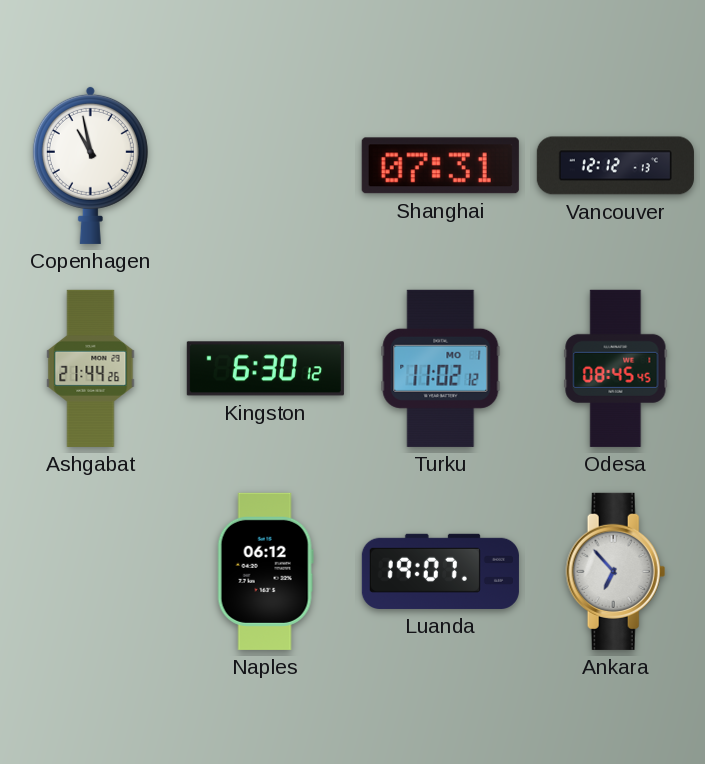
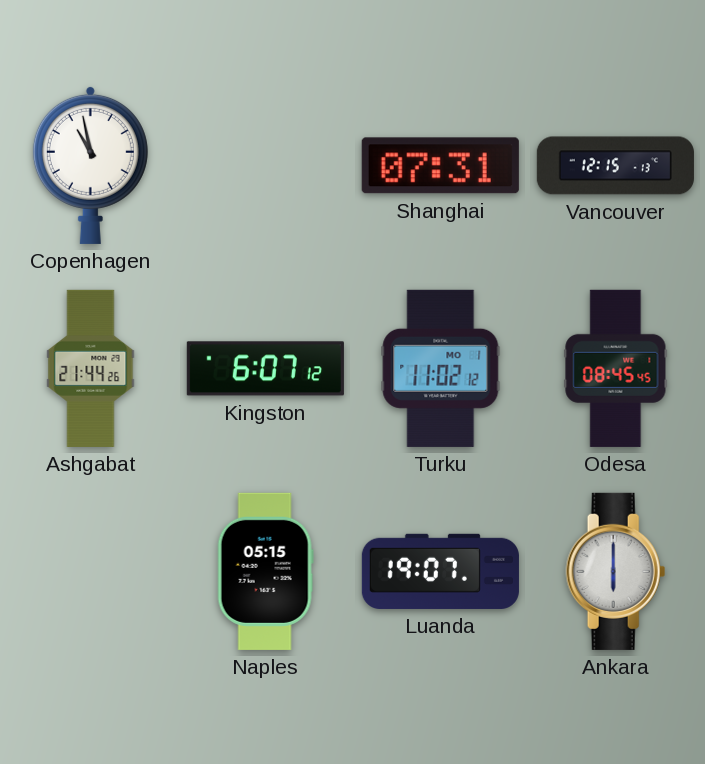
Vancouver: 12:12 -> 12:15 (615, 166)
Kingston: 6:30 -> 6:07 (265, 369)
Naples: 06:12 -> 05:15 (265, 571)
Ankara: 6:53 -> 6:00 (616, 571)
